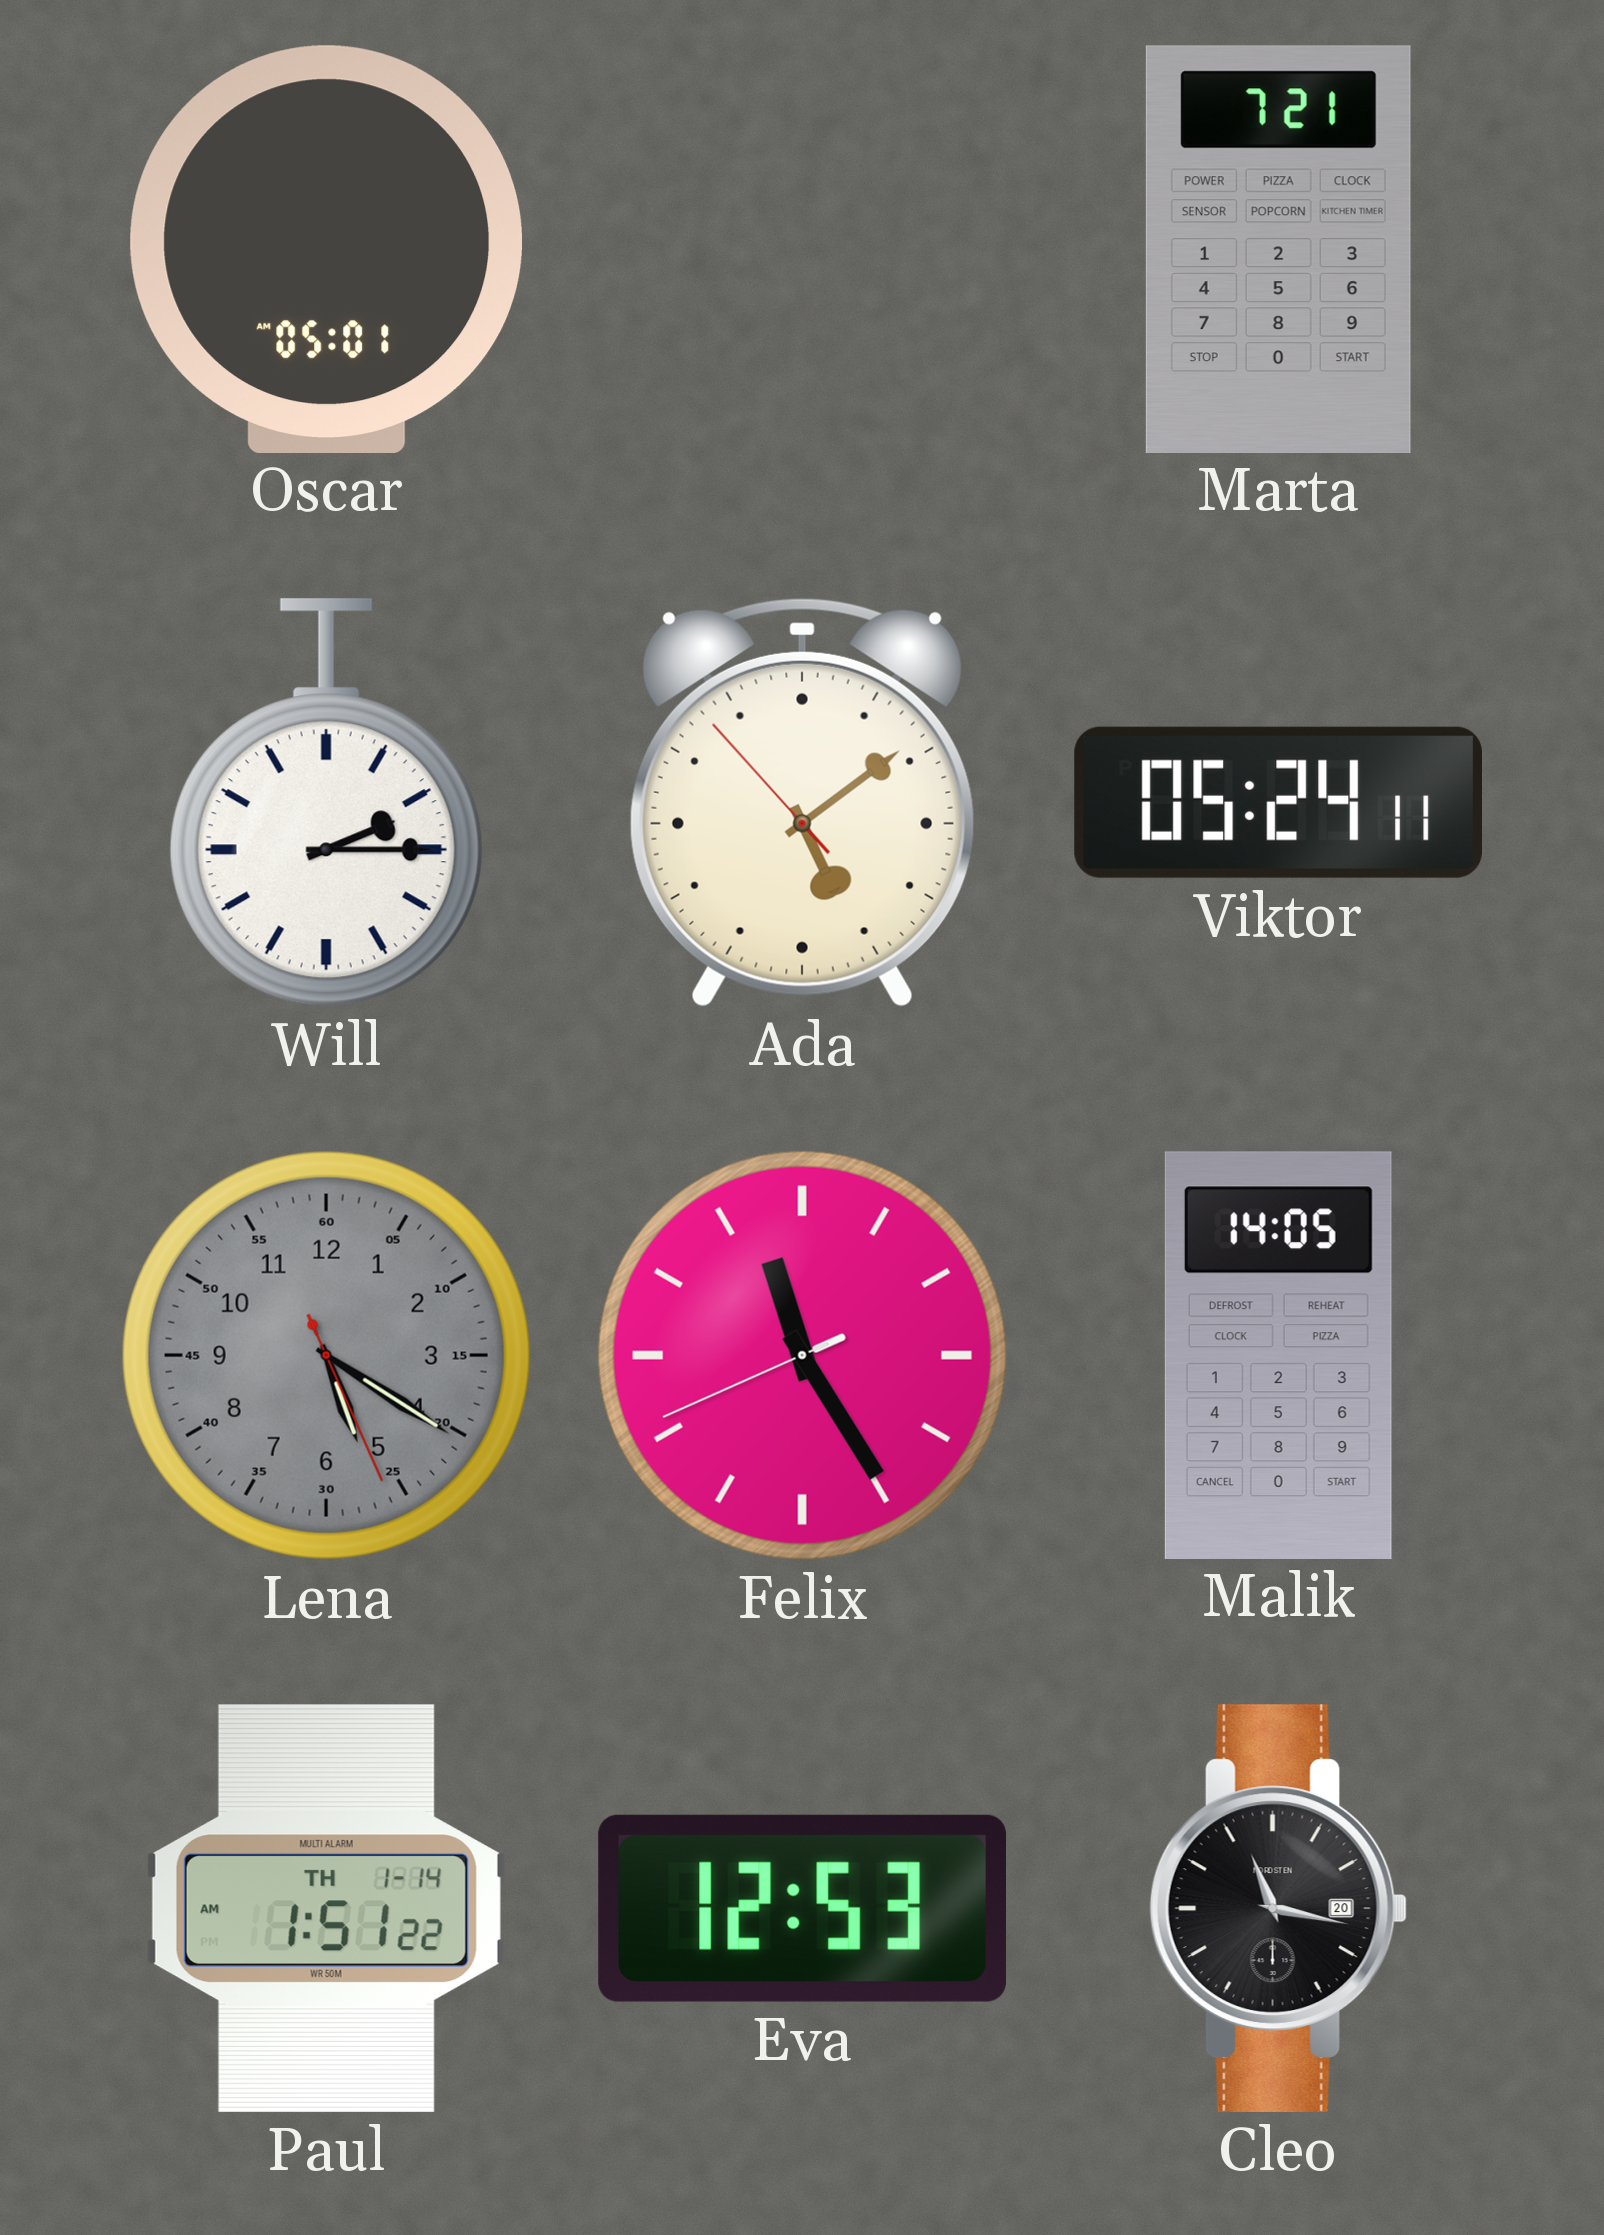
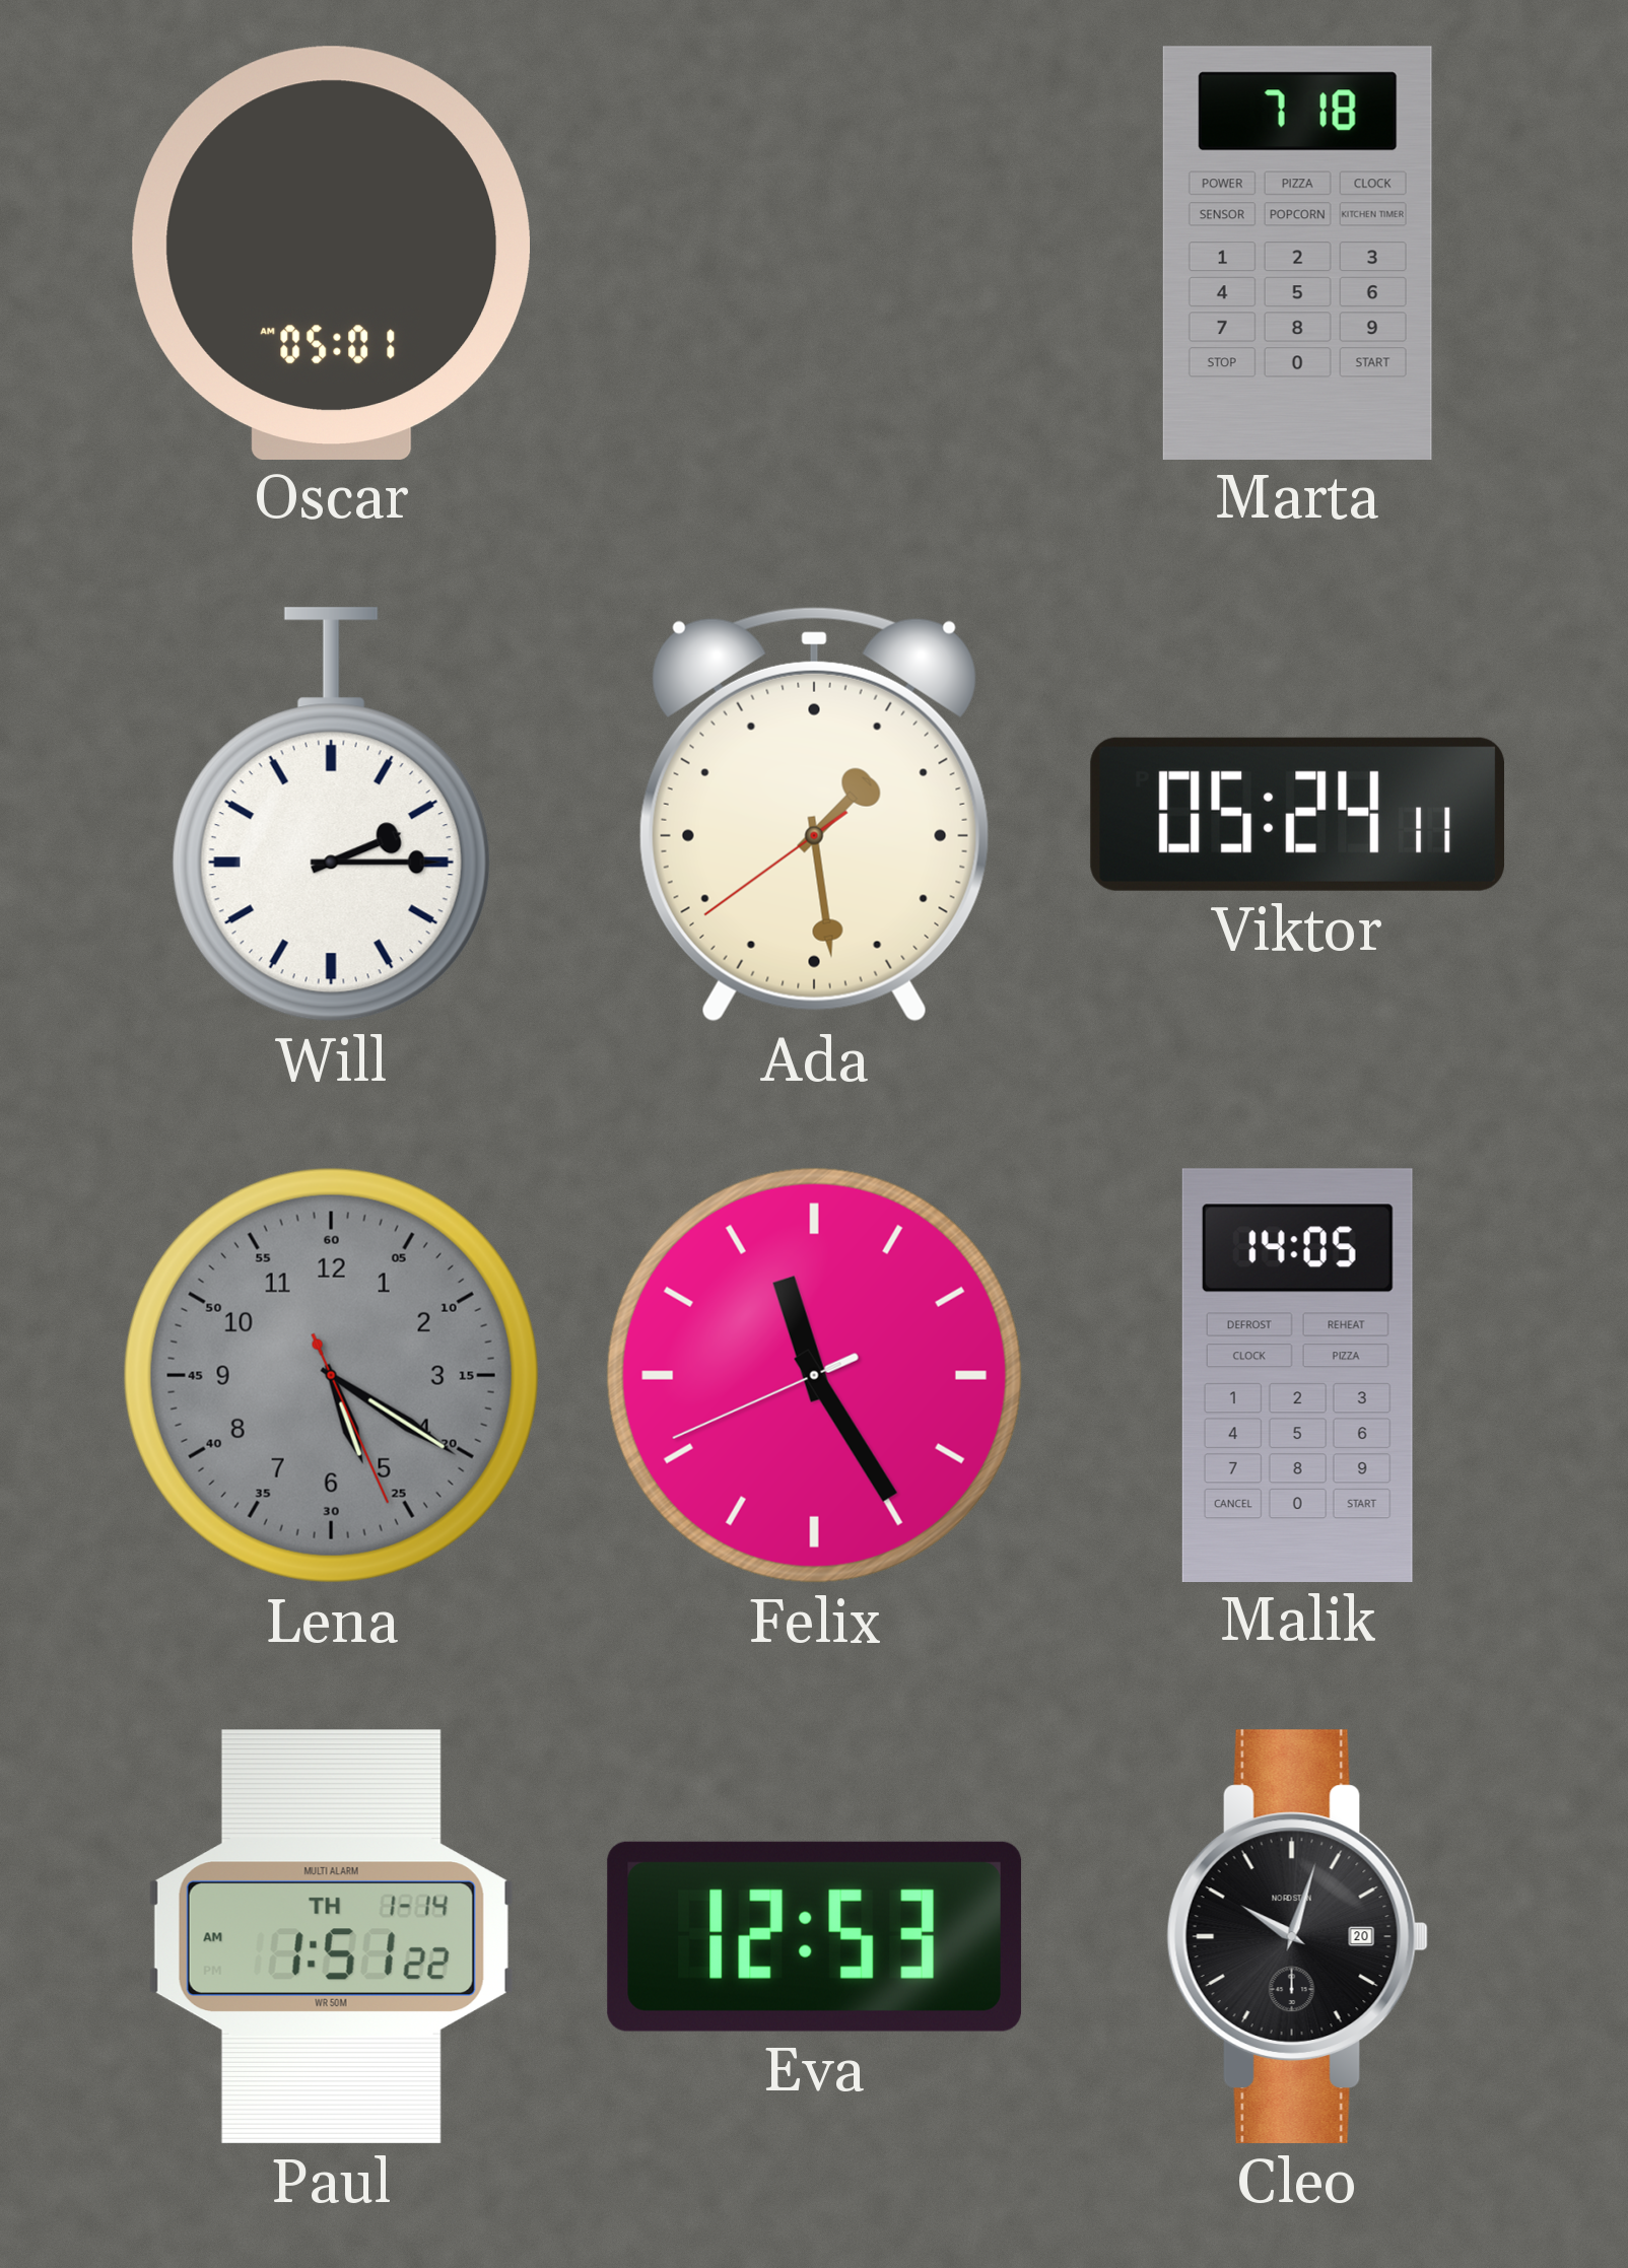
Marta: 7:21 -> 7:18 (1297, 253)
Ada: 5:08 -> 1:28 (814, 814)
Cleo: 11:17 -> 10:03 (1297, 1936)
